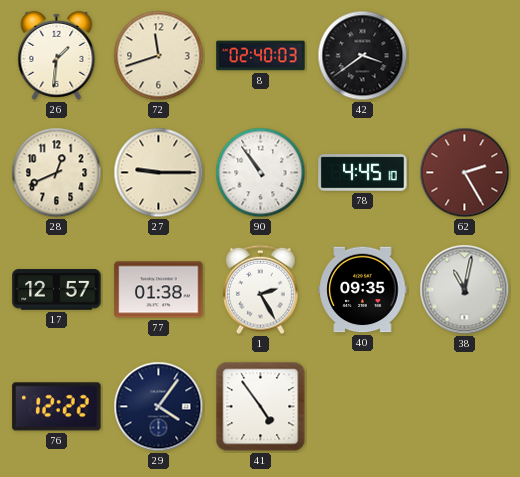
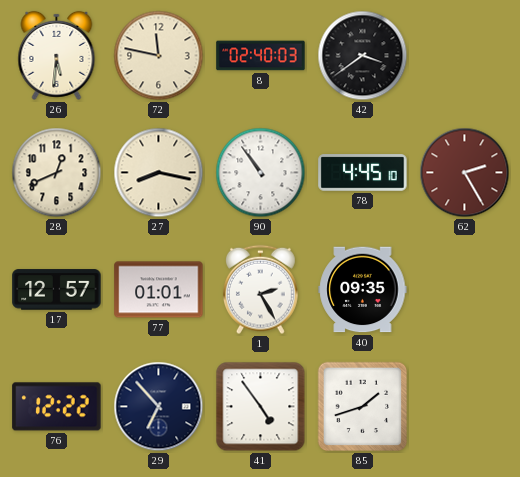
26: 1:31 -> 5:31 (57, 55)
72: 11:42 -> 11:47 (159, 56)
27: 9:15 -> 8:17 (159, 173)
77: 01:38 -> 01:01 (159, 290)
38: 11:02 -> none (465, 290)
29: 4:06 -> 6:53 (159, 407)
85: none -> 1:42 (363, 407)
